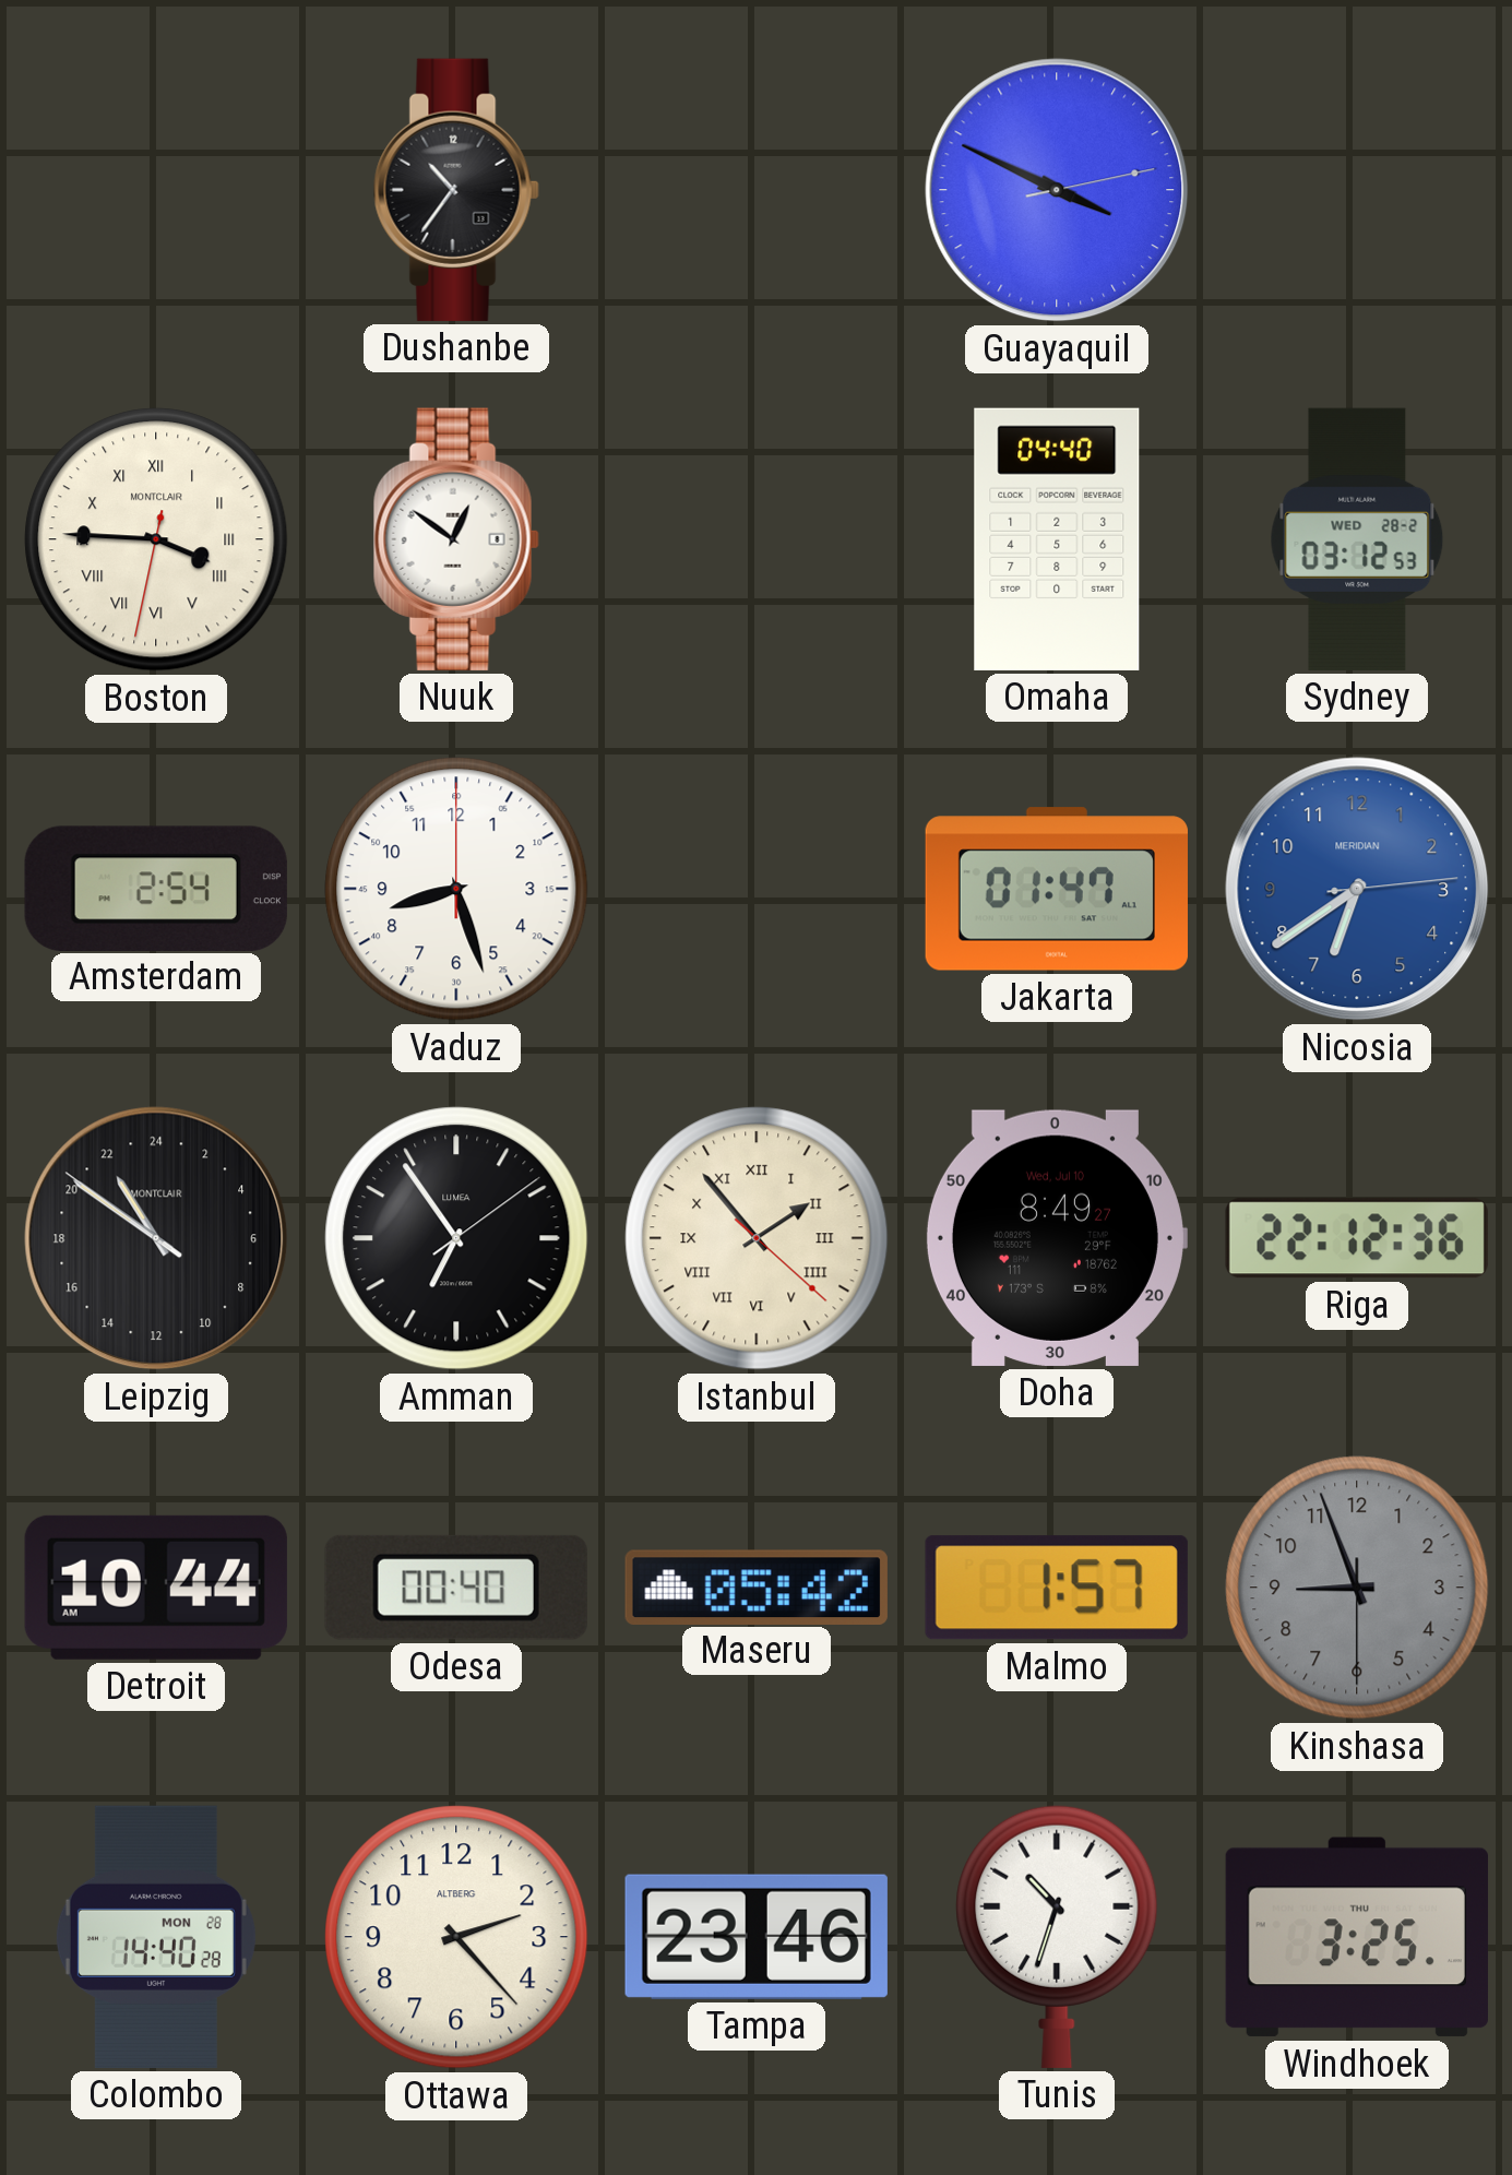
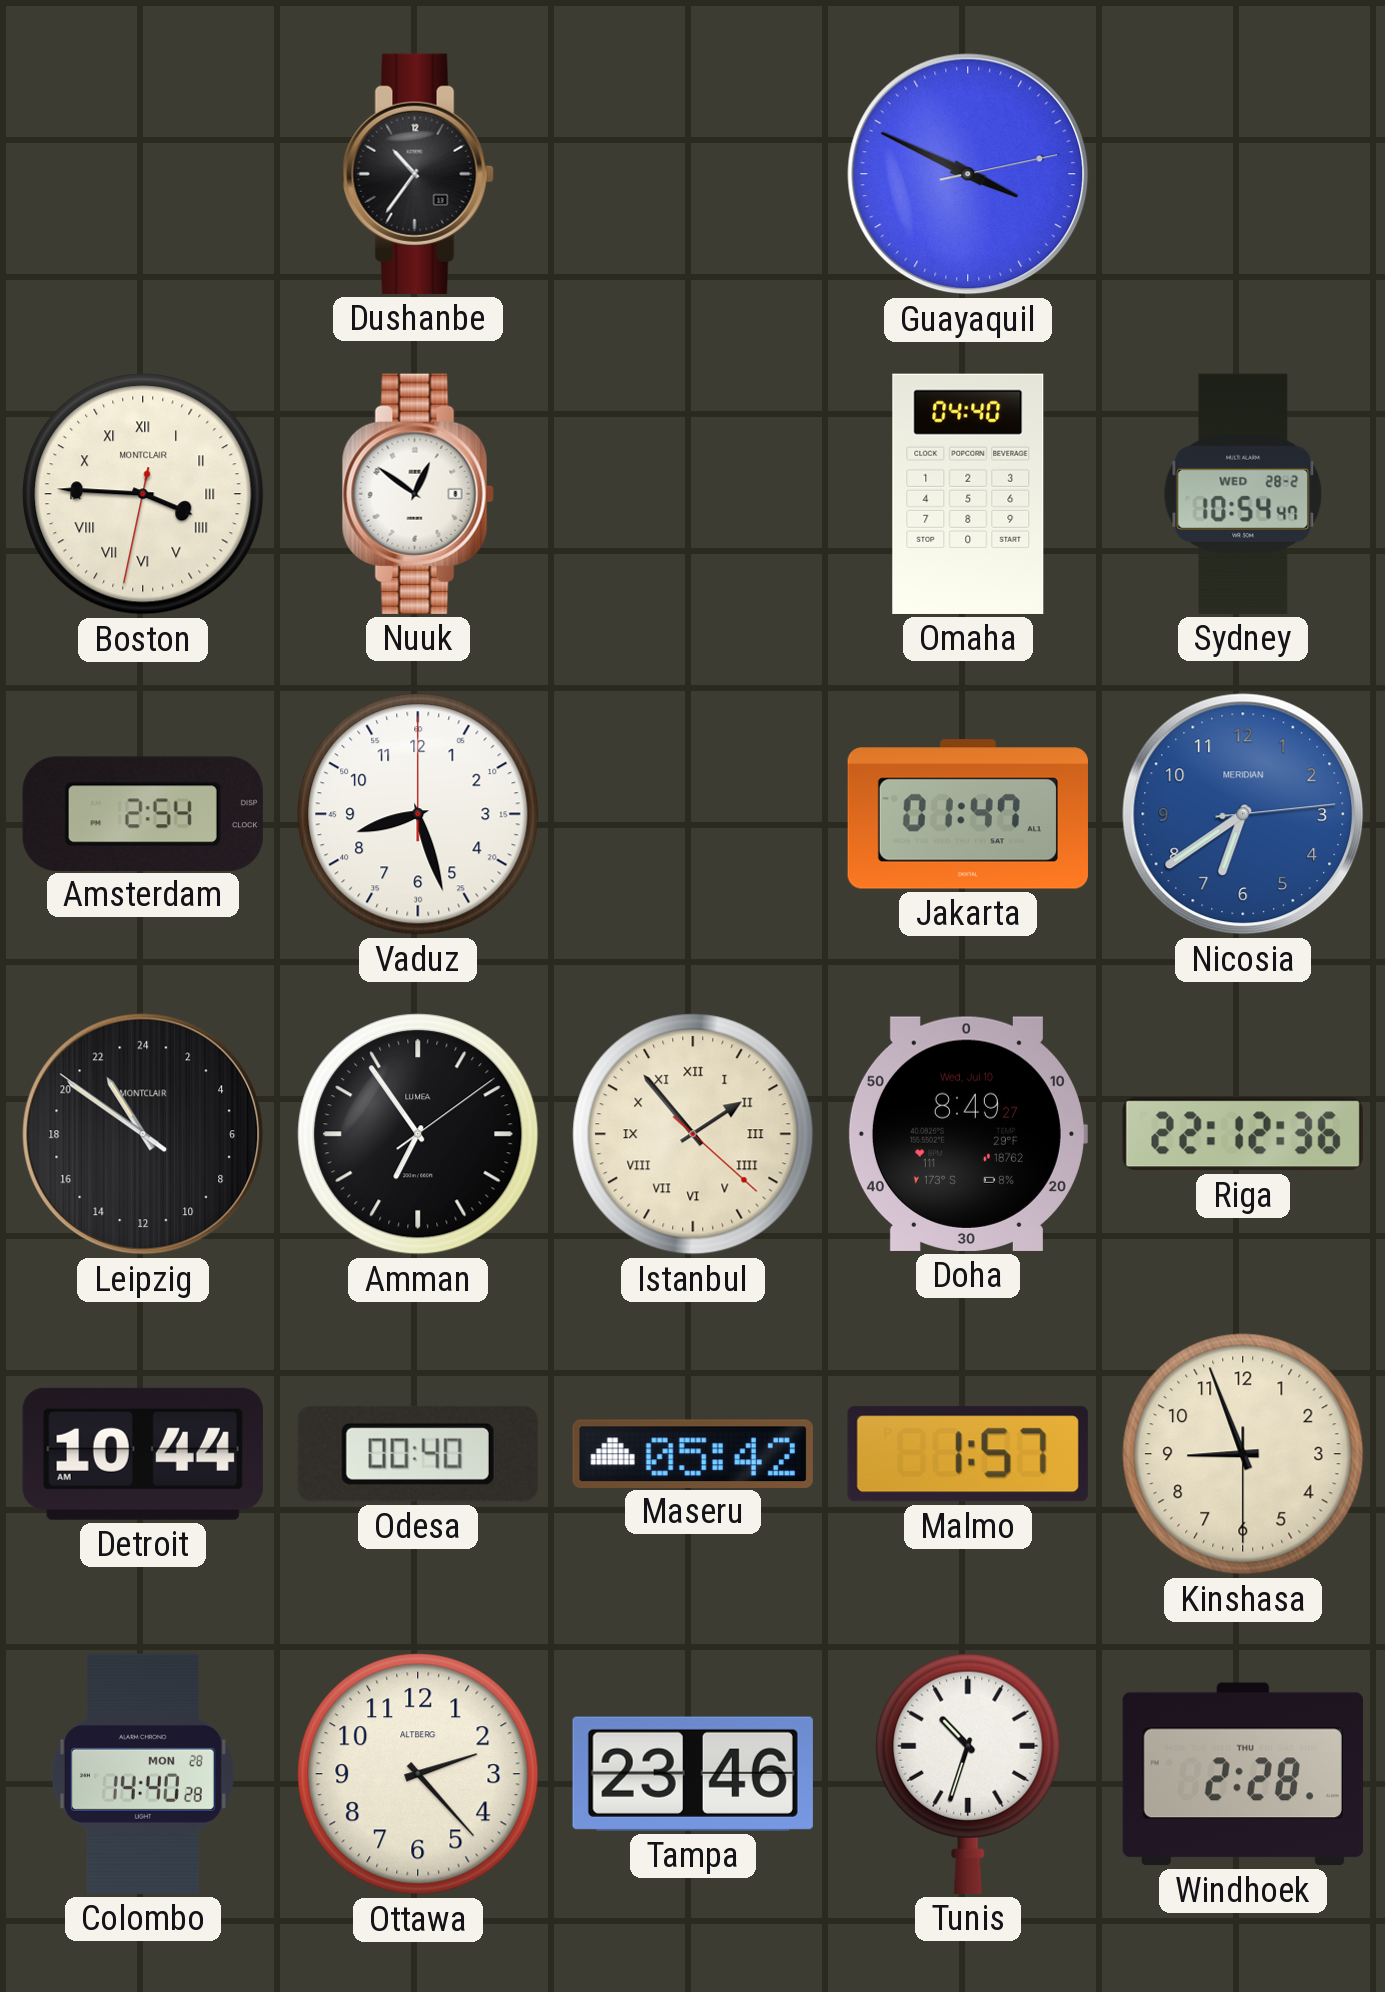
Sydney: 03:12 -> 10:54 (1243, 494)
Kinshasa dial: grey -> cream (1243, 1454)
Windhoek: 3:25 -> 2:28 (1243, 1774)
